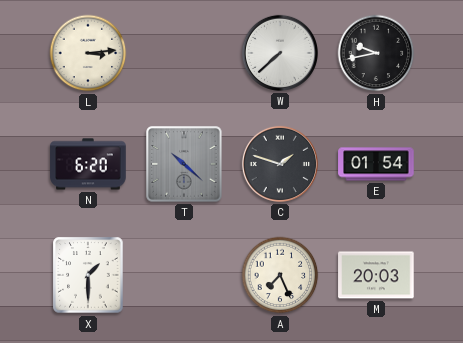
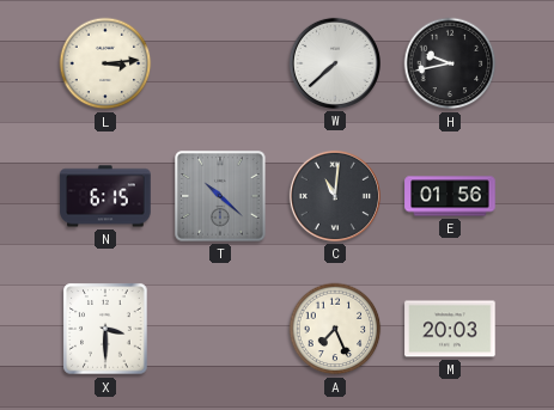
N: 6:20 -> 6:15 (105, 196)
C: 1:48 -> 11:01 (335, 196)
E: 01:54 -> 01:56 (450, 196)
X: 1:30 -> 3:30 (105, 329)
